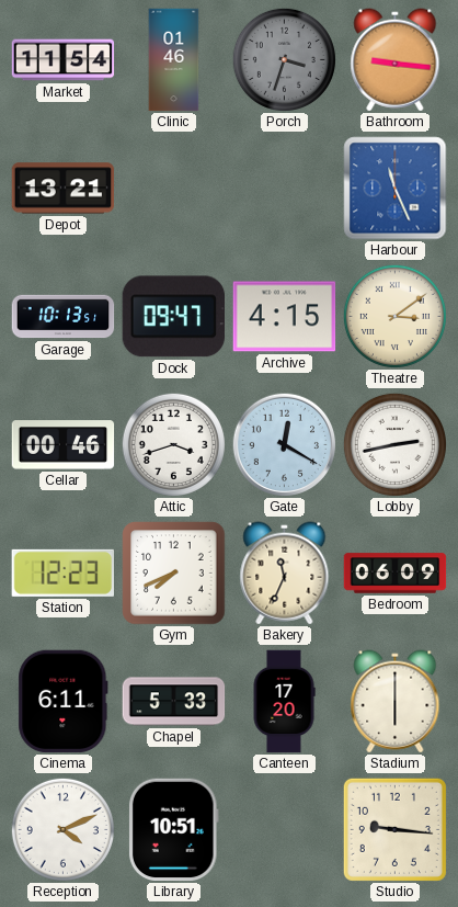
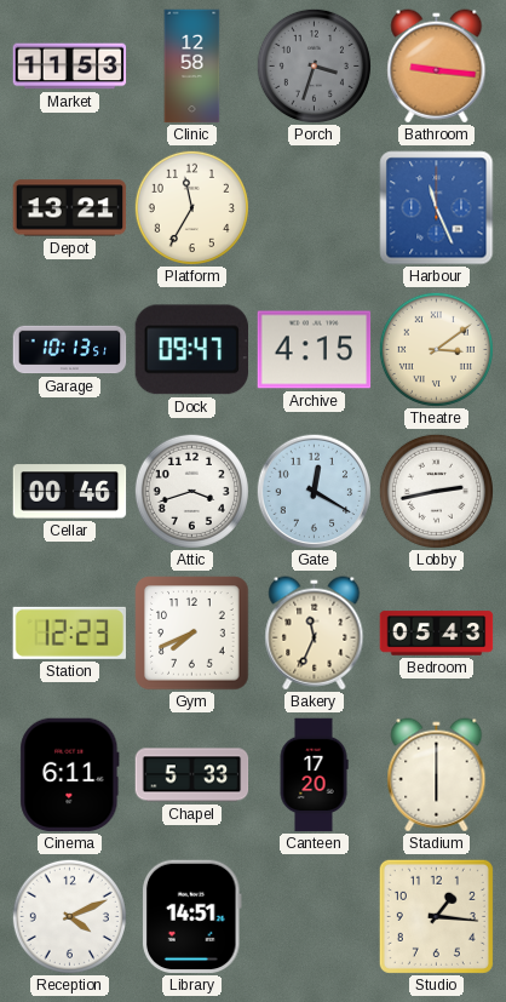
Market: 11:54 -> 11:53 (70, 67)
Clinic: 01:46 -> 12:58 (192, 67)
Platform: none -> 11:35 (191, 207)
Bedroom: 06:09 -> 05:43 (437, 634)
Library: 10:51 -> 14:51 (192, 917)
Studio: 9:16 -> 1:16 (436, 916)
